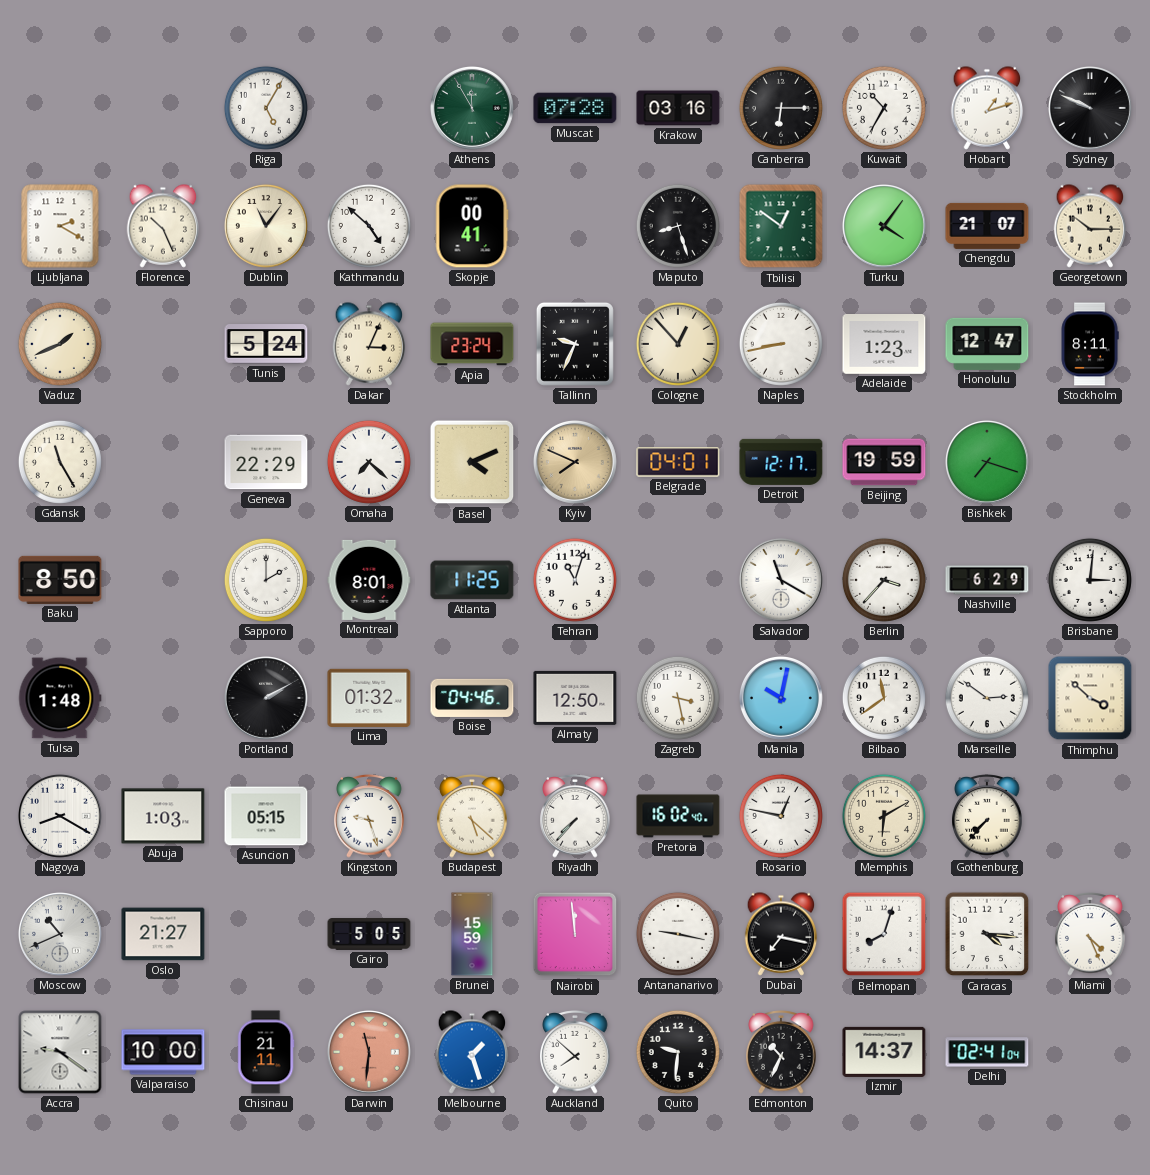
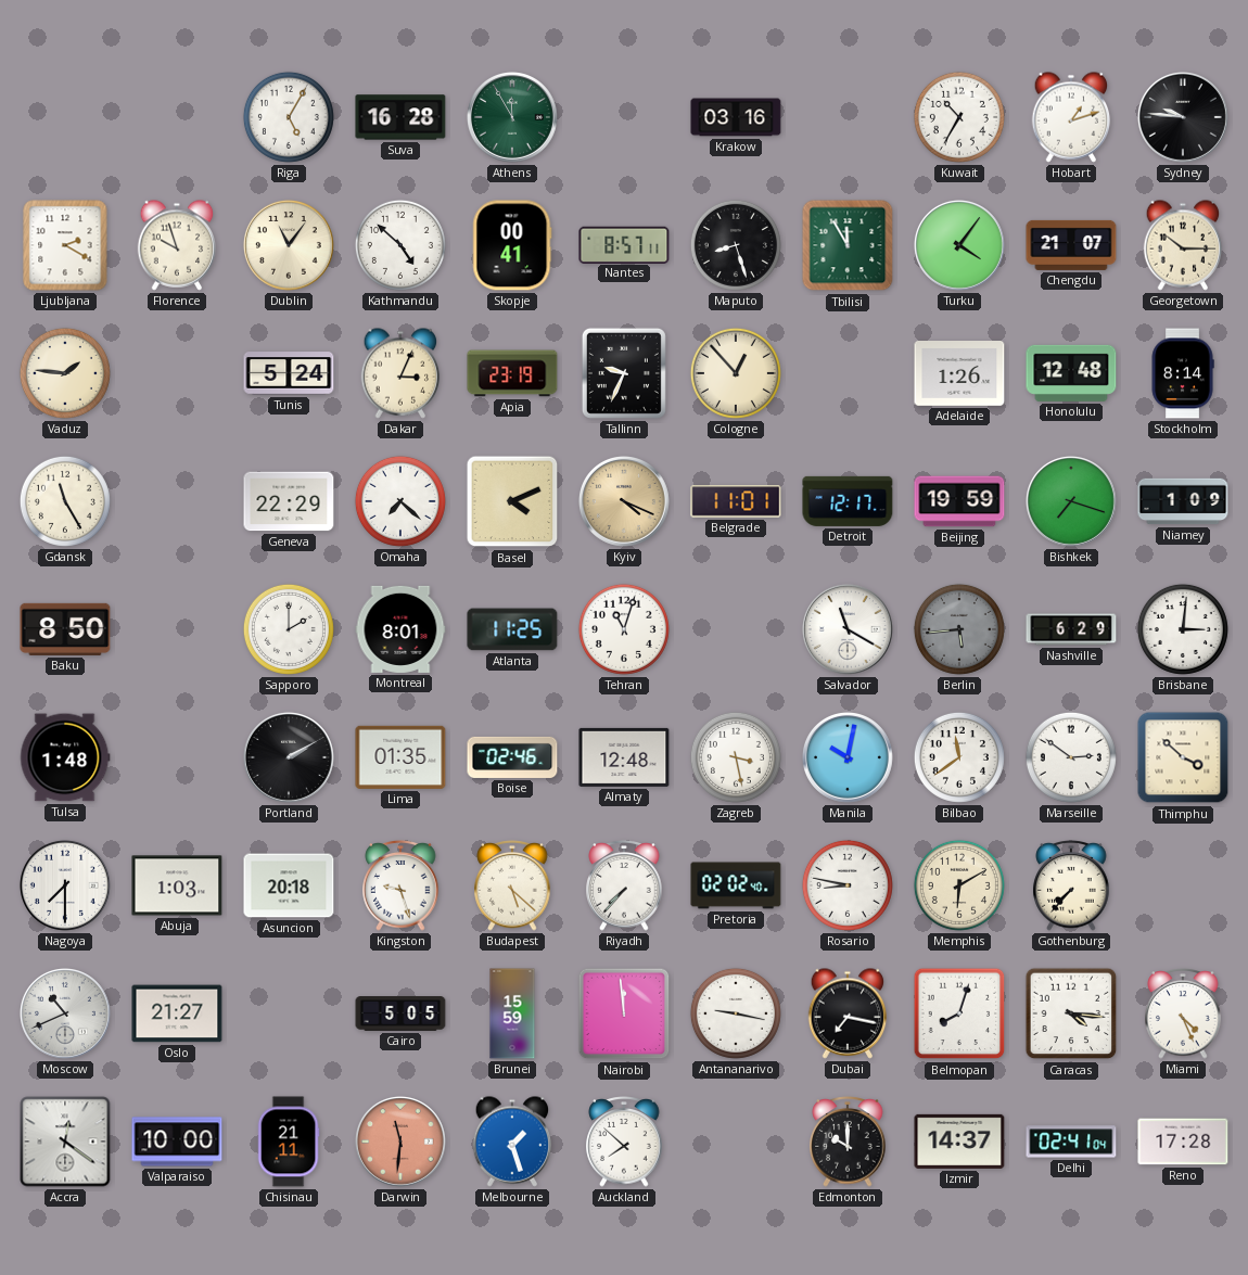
Suva: none -> 16:28 (400, 117)
Muscat: 07:28 -> none (575, 108)
Canberra: 6:15 -> none (781, 108)
Sydney: 9:49 -> 9:46 (1183, 117)
Florence: 10:26 -> 9:57 (177, 245)
Nantes: none -> 8:57 (624, 244)
Tbilisi: 12:51 -> 11:55 (848, 245)
Vaduz: 1:41 -> 1:46 (65, 373)
Apia: 23:24 -> 23:19 (512, 373)
Naples: 8:43 -> none (781, 344)
Adelaide: 1:23 -> 1:26 (959, 374)
Honolulu: 12:47 -> 12:48 (1071, 373)
Stockholm: 8:11 -> 8:14 (1183, 373)
Kyiv: 7:49 -> 4:19 (624, 501)
Belgrade: 04:01 -> 11:01 (736, 501)
Niamey: none -> 1:09 (1183, 501)
Berlin: 3:37 -> 5:44 (959, 629)
Berlin dial: white -> grey (959, 629)
Lima: 01:32 -> 01:35 (400, 757)
Boise: 04:46 -> 02:46 (512, 757)
Almaty: 12:50 -> 12:48 (624, 757)
Nagoya: 8:20 -> 7:30 (65, 885)
Asuncion: 05:15 -> 20:18 (289, 885)
Pretoria: 16:02 -> 02:02 (736, 885)
Rosario: 12:47 -> 8:47 (848, 885)
Accra: 9:21 -> 12:21 (65, 1142)
Quito: 9:31 -> none (678, 1052)
Edmonton: 10:34 -> 10:00 (848, 1142)
Reno: none -> 17:28 (1183, 1142)
